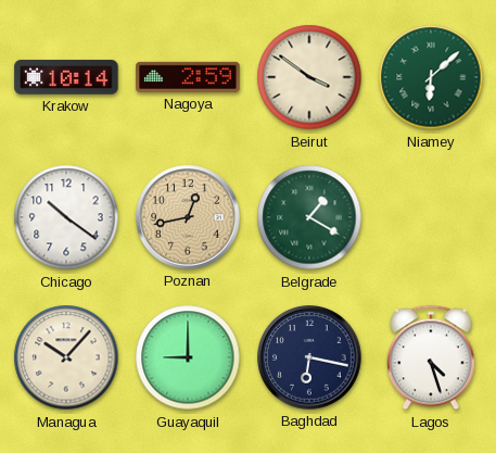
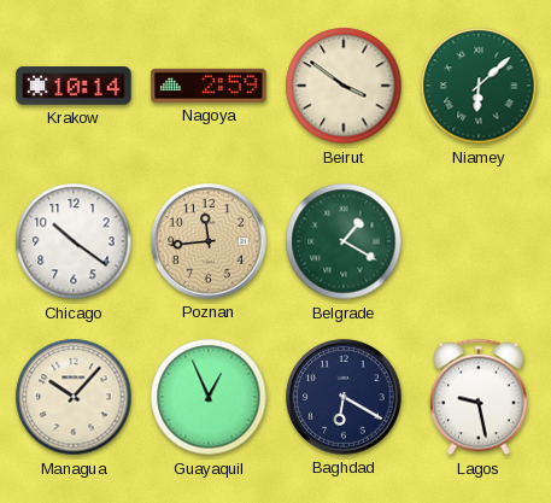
Poznan: 12:43 -> 11:44 (209, 241)
Guayaquil: 9:00 -> 12:56 (209, 397)
Baghdad: 6:17 -> 6:20 (344, 397)
Lagos: 4:27 -> 9:28 (480, 397)
